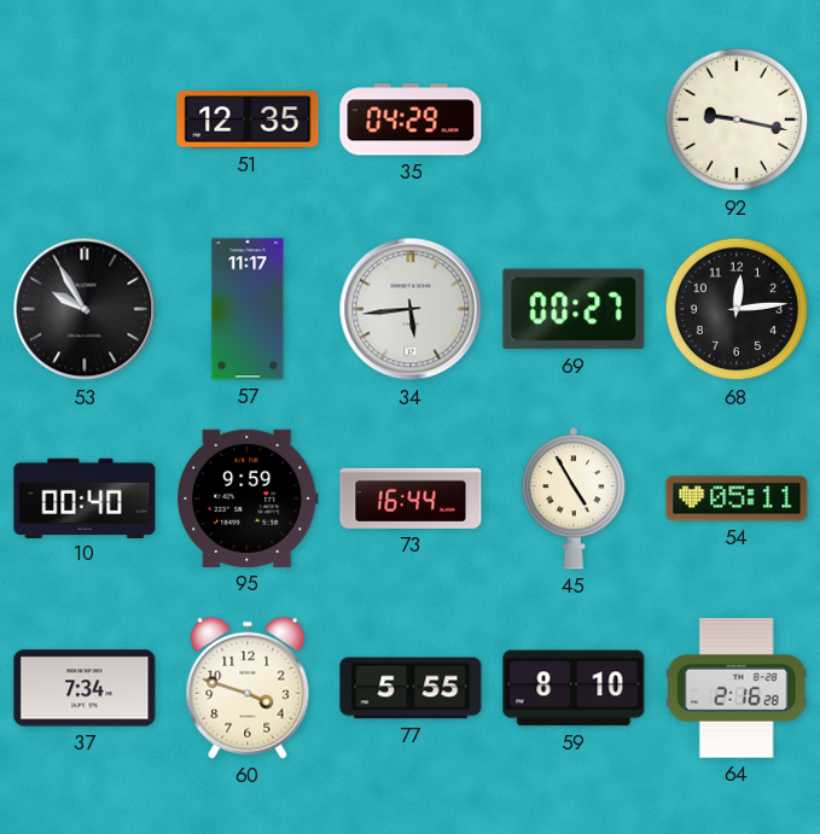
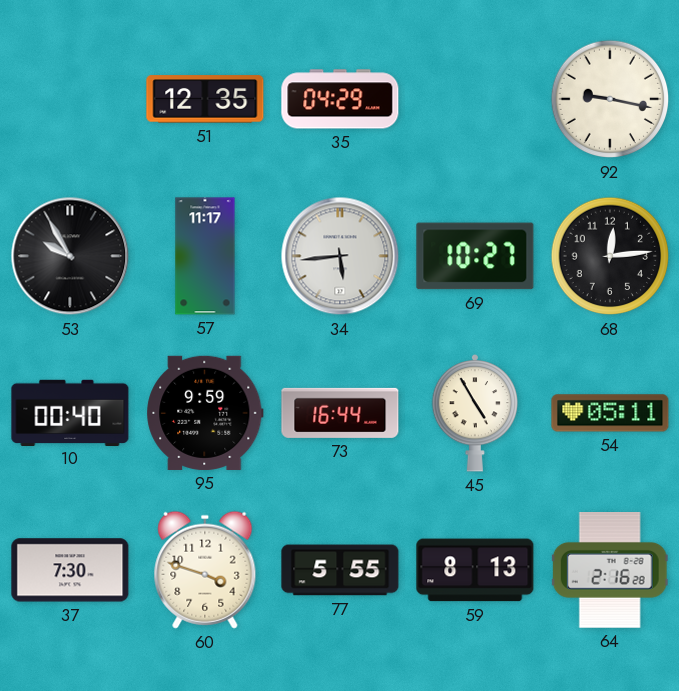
69: 00:27 -> 10:27 (475, 256)
37: 7:34 -> 7:30 (70, 570)
59: 8:10 -> 8:13 (475, 570)
